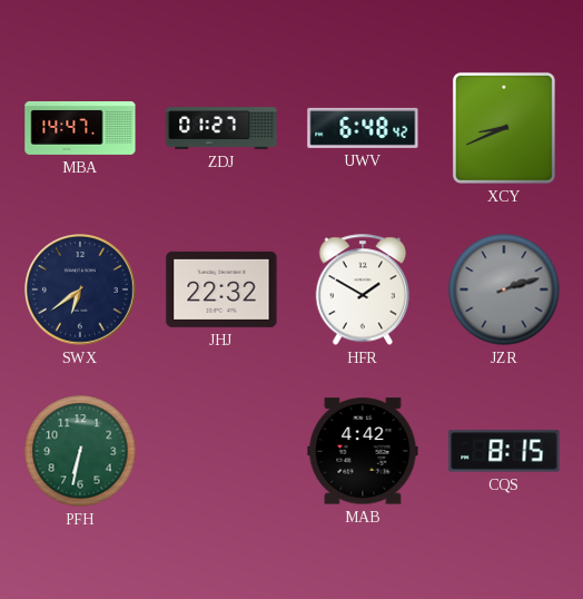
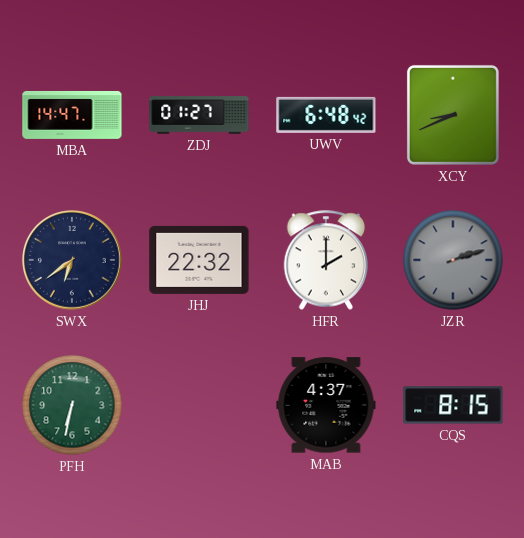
HFR: 1:50 -> 2:00 (326, 260)
MAB: 4:42 -> 4:37 (326, 405)
